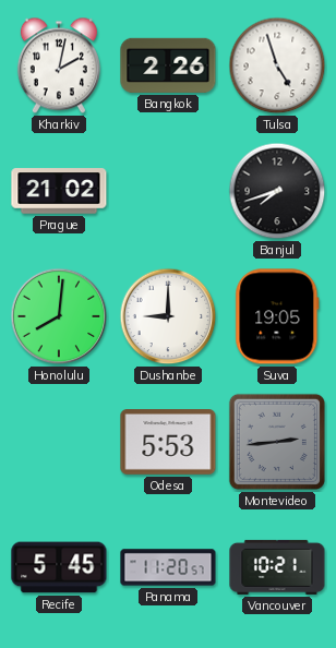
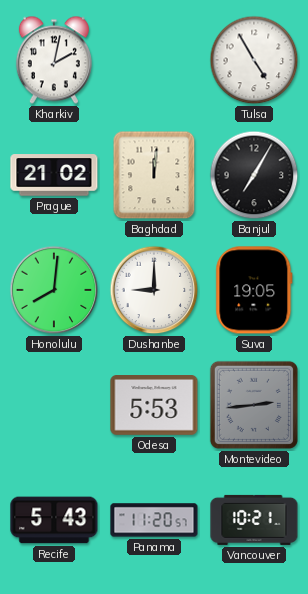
Bangkok: 2:26 -> none (168, 65)
Tulsa: 4:57 -> 4:55 (254, 60)
Baghdad: none -> 12:01 (154, 175)
Banjul: 7:42 -> 7:05 (254, 175)
Recife: 5:45 -> 5:43 (54, 520)
